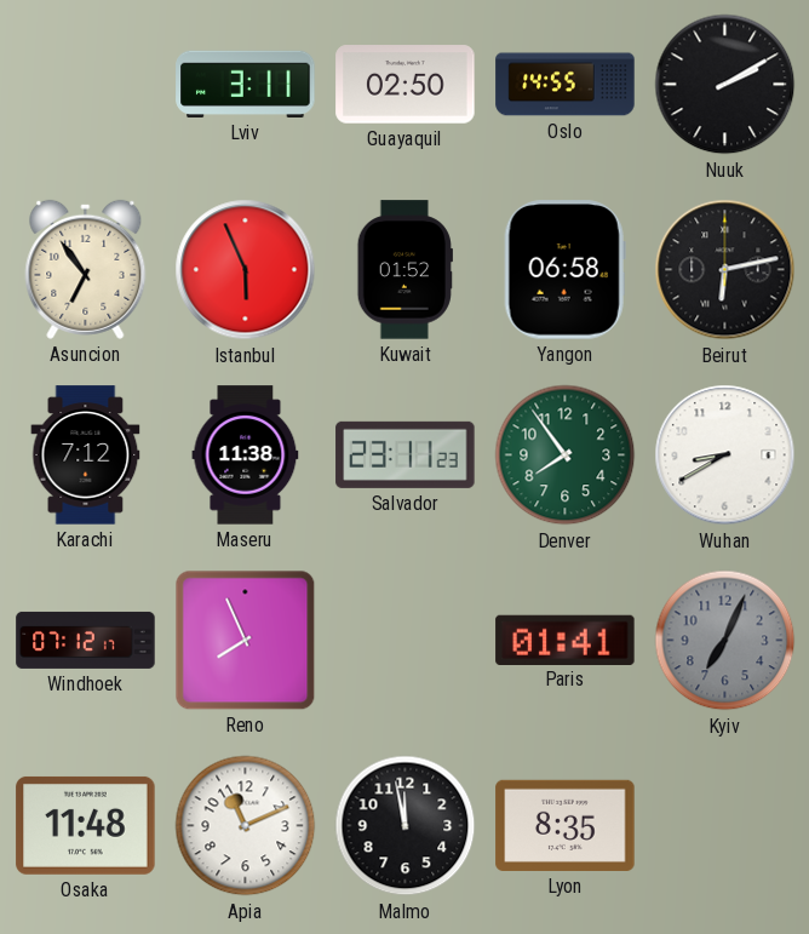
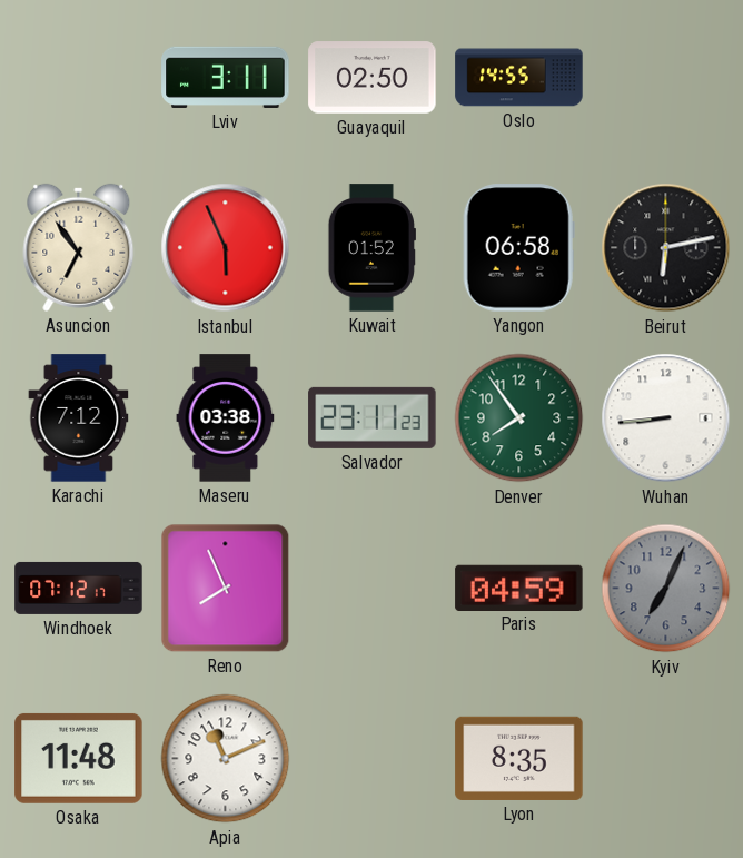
Nuuk: 2:10 -> none (725, 85)
Maseru: 11:38 -> 03:38 (226, 418)
Wuhan: 8:40 -> 8:44 (666, 418)
Paris: 01:41 -> 04:59 (519, 588)
Malmo: 11:58 -> none (406, 826)
